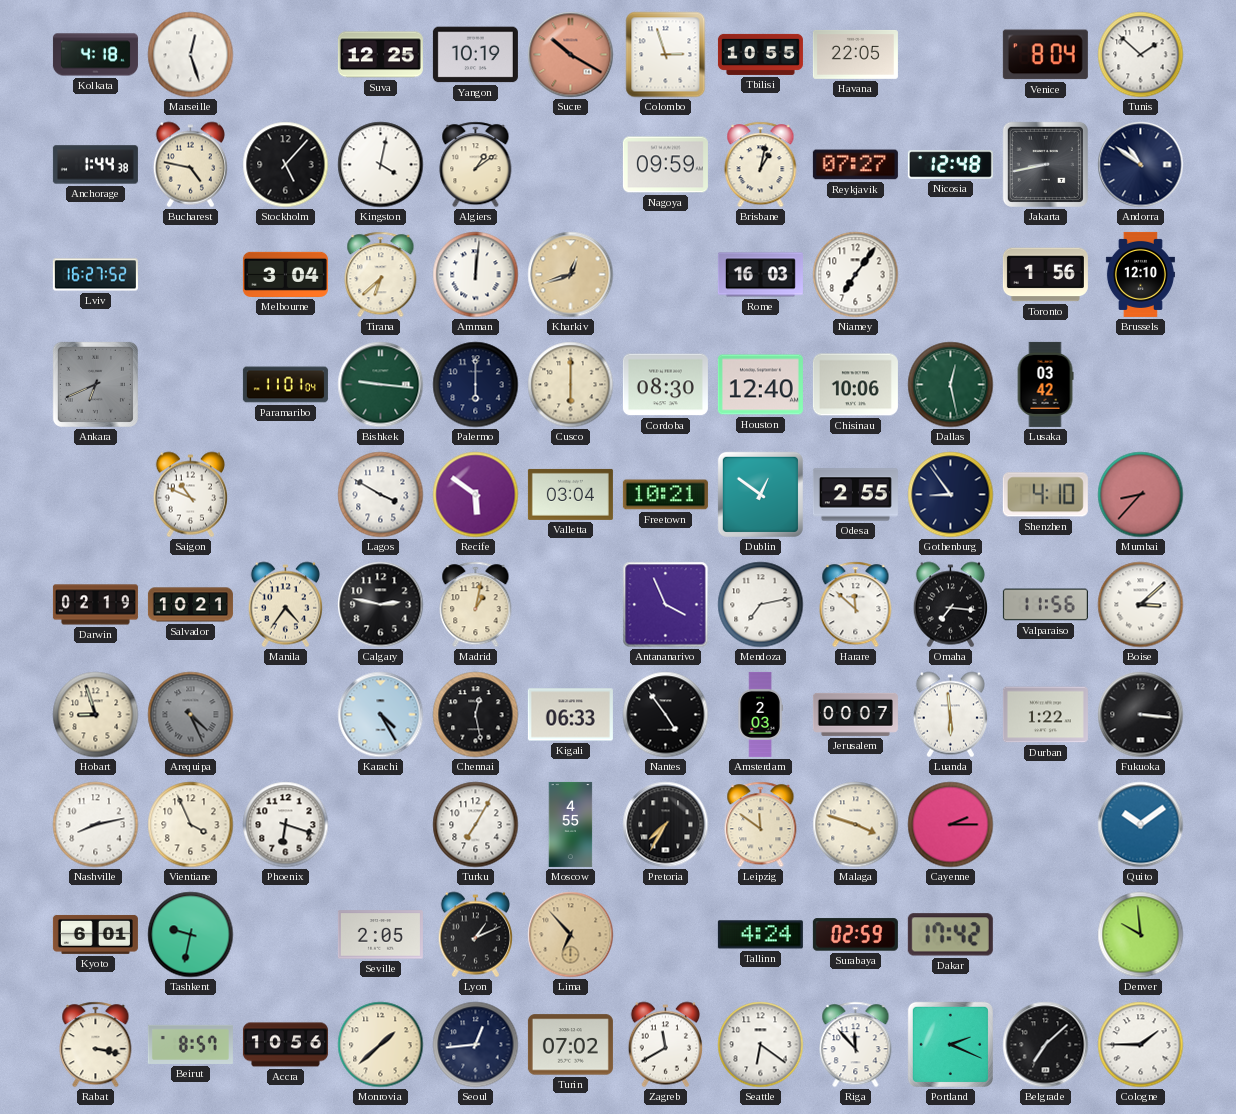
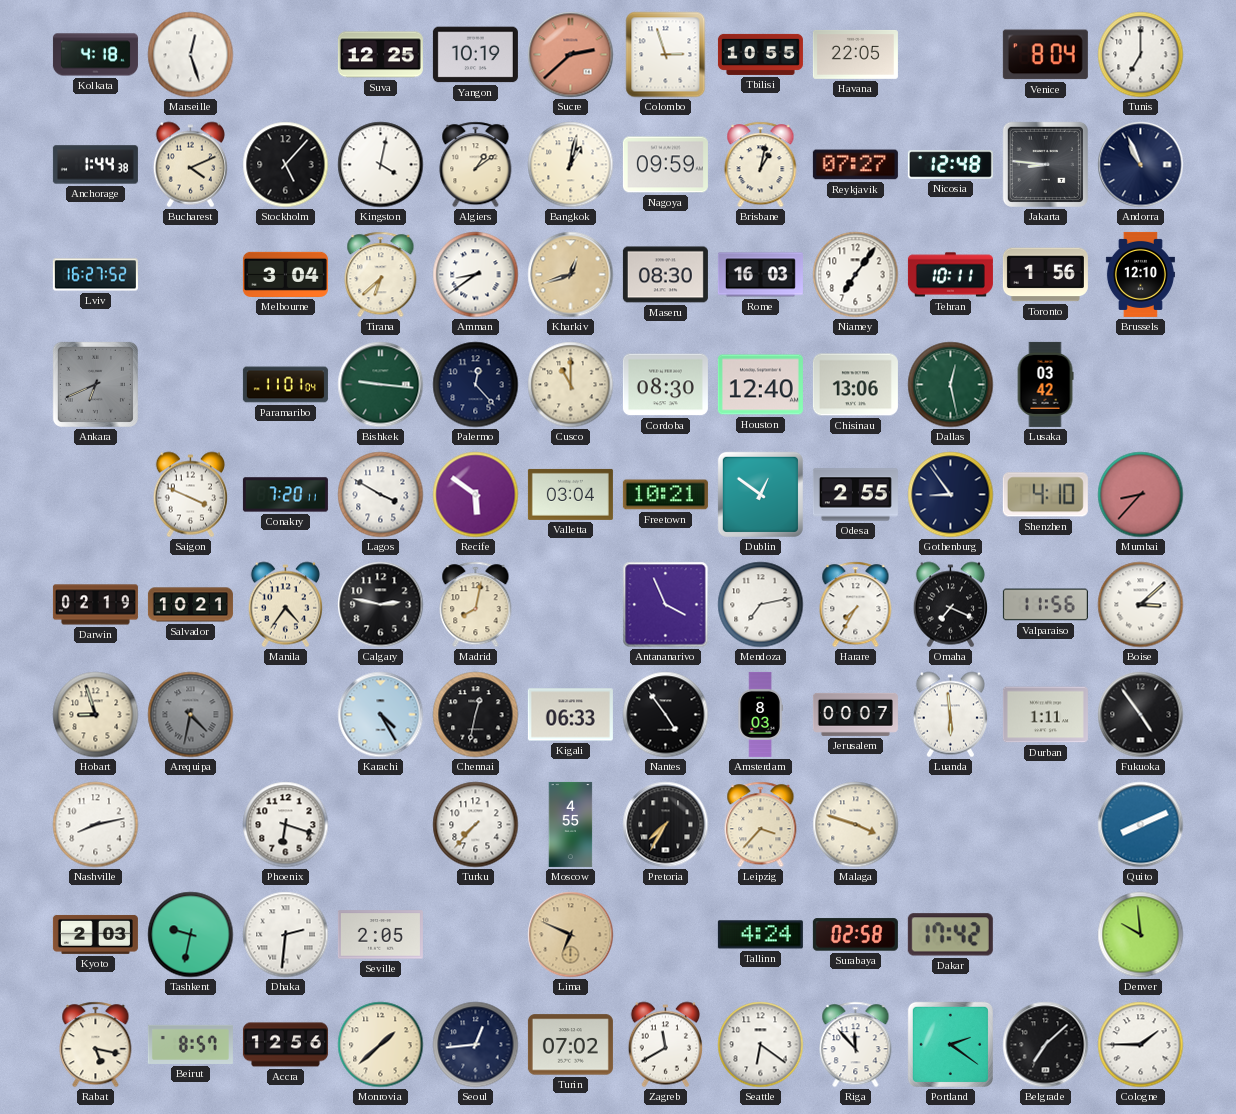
Sucre: 10:20 -> 2:38 (571, 55)
Tunis: 1:52 -> 7:00 (1141, 55)
Bucharest: 4:47 -> 4:11 (190, 165)
Bangkok: none -> 1:02 (571, 165)
Jakarta: 8:43 -> 8:46 (1045, 164)
Andorra: 10:51 -> 10:56 (1141, 165)
Amman: 12:01 -> 8:39 (476, 275)
Maseru: none -> 08:30 (665, 275)
Tehran: none -> 10:11 (950, 275)
Palermo: 6:00 -> 12:23 (476, 385)
Cusco: 6:00 -> 11:00 (571, 385)
Chisinau: 10:06 -> 13:06 (855, 385)
Saigon: 10:49 -> 3:49 (190, 495)
Conakry: none -> 7:20 (285, 495)
Madrid: 1:02 -> 8:02 (476, 605)
Harare: 11:52 -> 7:35 (856, 605)
Omaha: 7:16 -> 7:19 (950, 605)
Arequipa: 4:26 -> 4:32 (191, 715)
Chennai: 12:28 -> 12:32 (476, 715)
Amsterdam: 2:03 -> 8:03 (760, 714)
Durban: 1:22 -> 1:11 (1045, 715)
Fukuoka: 3:16 -> 4:54 (1141, 715)
Vientiane: 3:56 -> none (191, 825)
Turku: 7:05 -> 7:37 (476, 825)
Leipzig: 11:51 -> 3:37 (761, 825)
Cayenne: 2:15 -> none (951, 825)
Quito: 10:09 -> 8:11 (1141, 825)
Kyoto: 6:01 -> 2:03 (95, 934)
Dhaka: none -> 2:31 (286, 935)
Lyon: 1:11 -> none (475, 935)
Lima: 6:53 -> 6:49 (571, 935)
Surabaya: 02:59 -> 02:58 (855, 935)
Rabat: 3:17 -> 5:17 (96, 1045)
Accra: 10:56 -> 12:56 (285, 1045)
Portland: 2:19 -> 2:21 (950, 1044)
